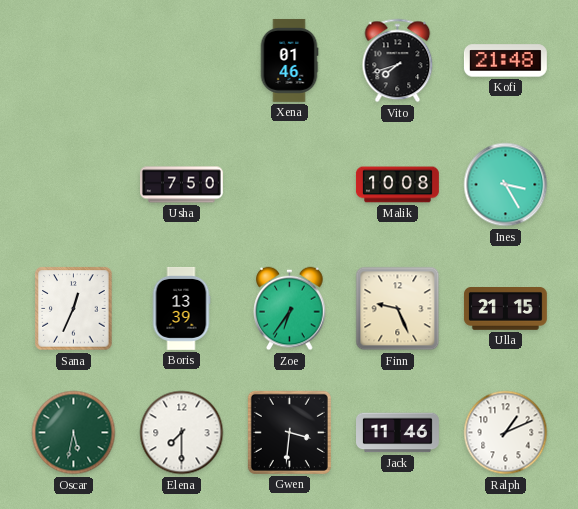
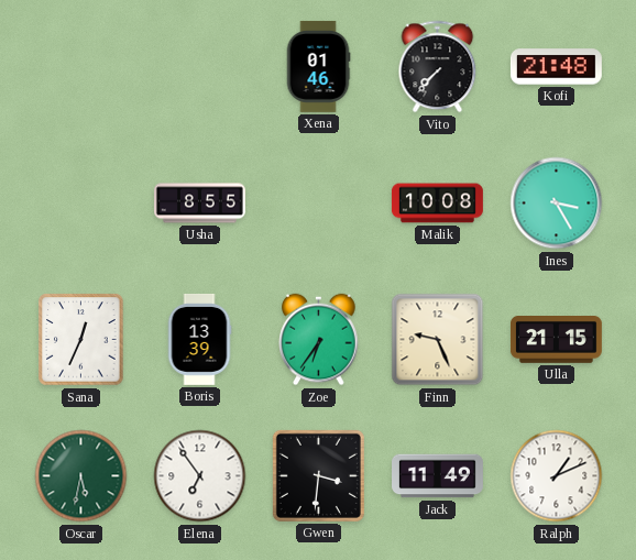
Vito: 7:42 -> 7:37 (438, 67)
Usha: 7:50 -> 8:55 (200, 204)
Elena: 7:30 -> 6:54 (200, 476)
Jack: 11:46 -> 11:49 (438, 476)
